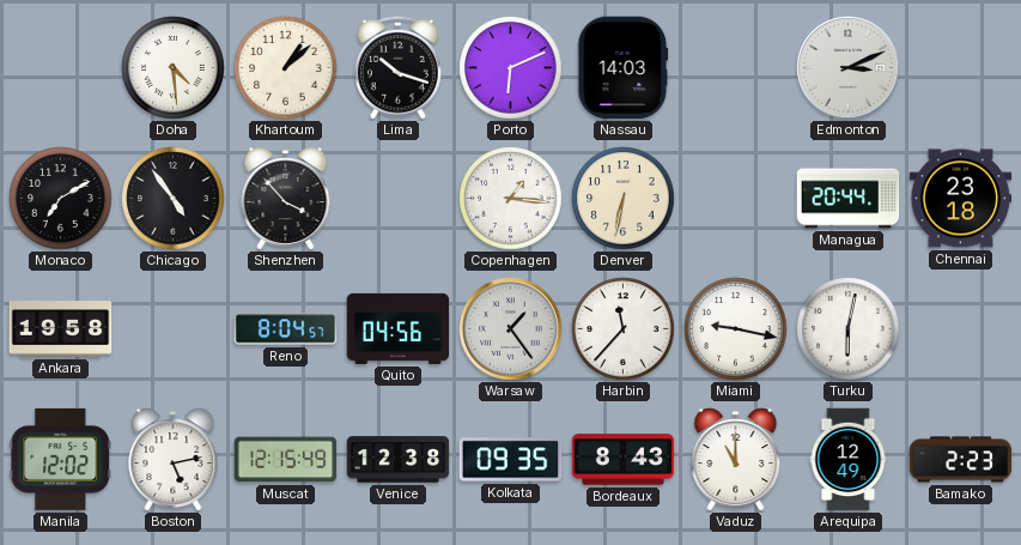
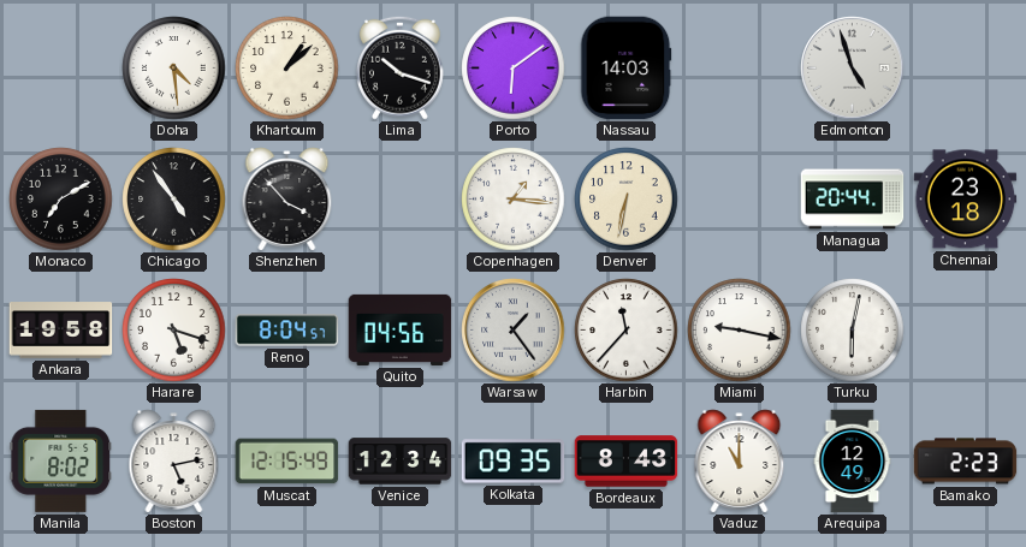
Porto: 6:11 -> 6:09 (514, 69)
Edmonton: 3:11 -> 4:57 (853, 69)
Harare: none -> 5:18 (174, 331)
Manila: 12:02 -> 8:02 (61, 460)
Venice: 12:38 -> 12:34 (401, 462)
